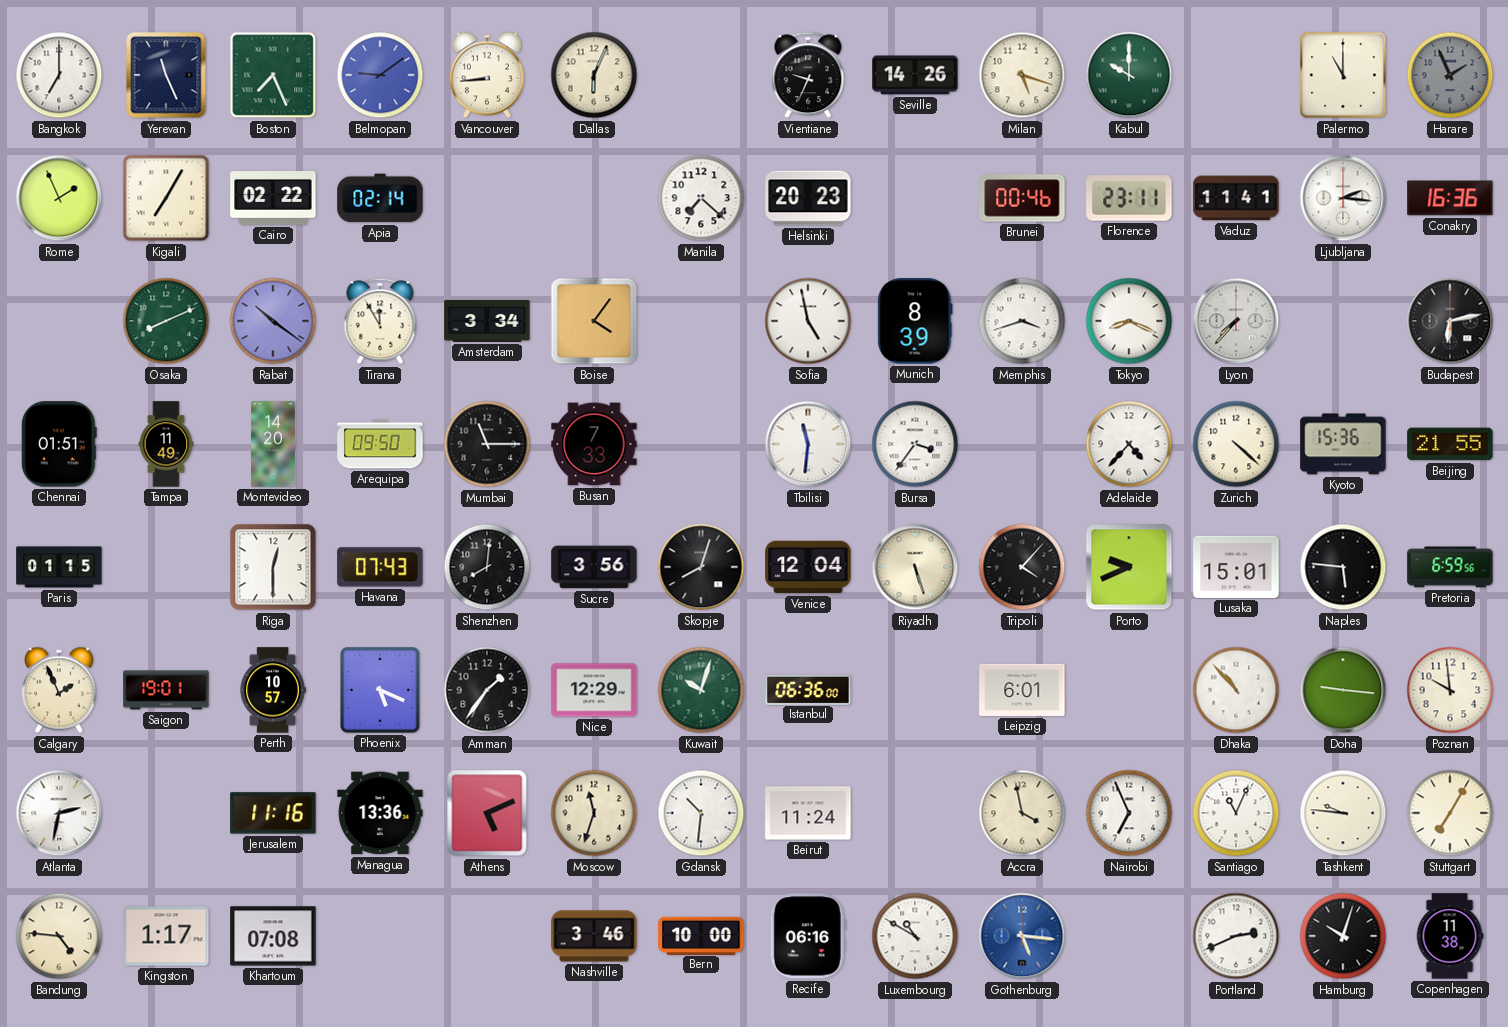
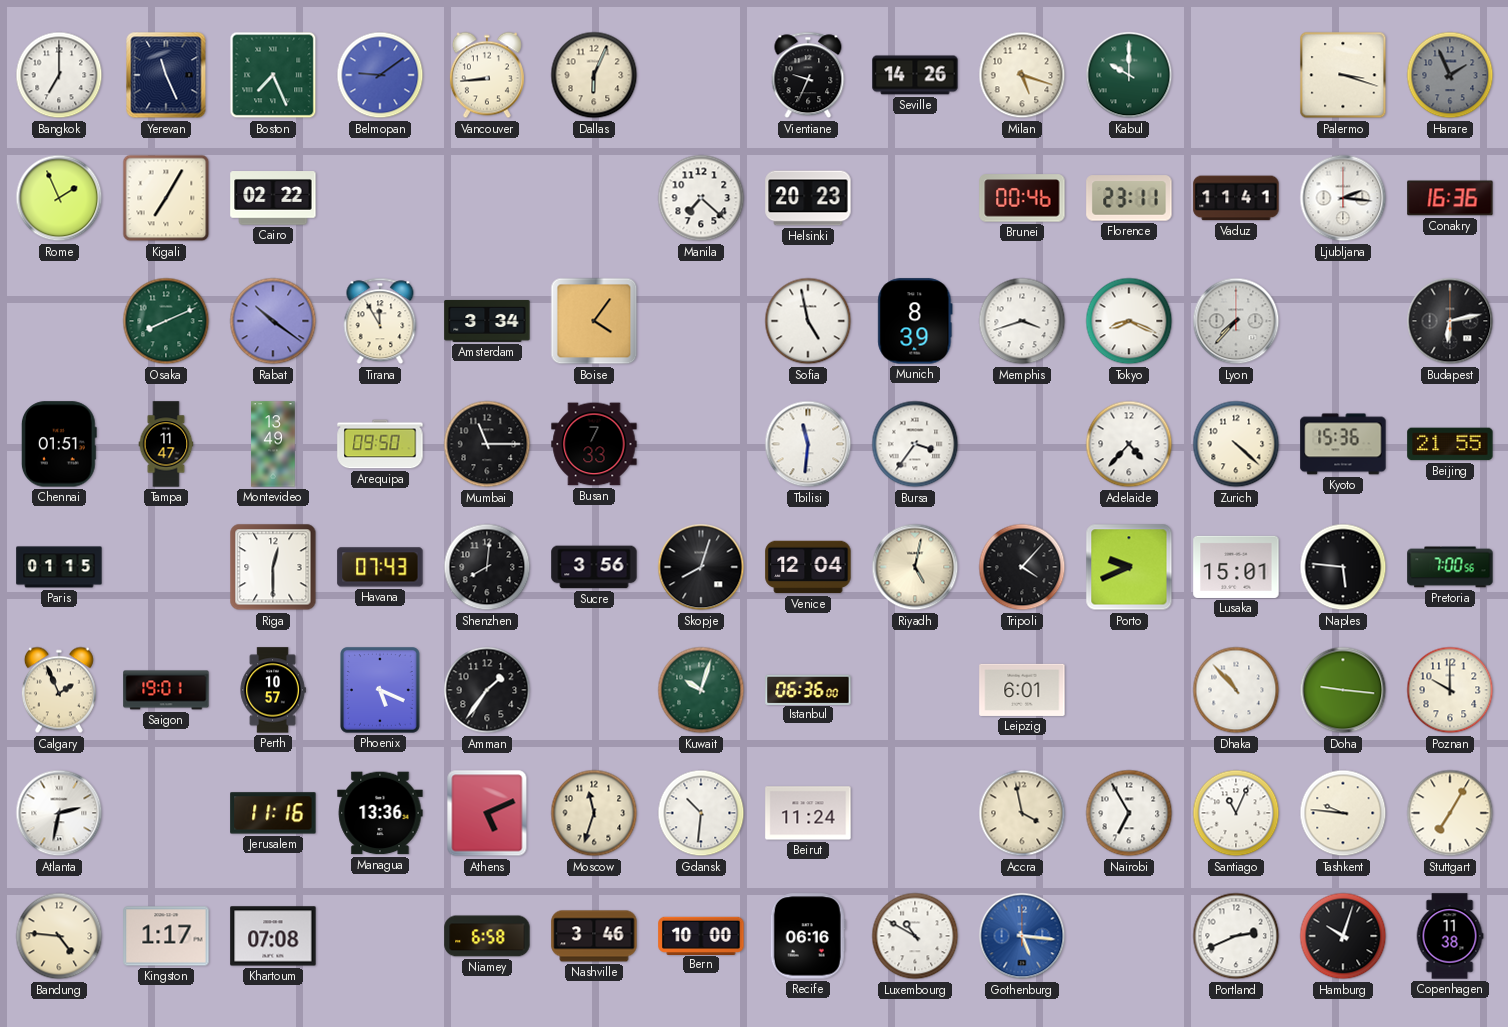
Palermo: 11:00 -> 3:18 (1343, 75)
Apia: 02:14 -> none (380, 198)
Tampa: 11:49 -> 11:47 (166, 444)
Montevideo: 14:20 -> 13:49 (273, 444)
Riyadh: 5:27 -> 5:02 (915, 567)
Pretoria: 6:59 -> 7:00 (1450, 567)
Nice: 12:29 -> none (594, 690)
Poznan: 9:59 -> 10:00 (1450, 690)
Nairobi: 6:56 -> 6:55 (1129, 813)
Niamey: none -> 6:58 (487, 936)
